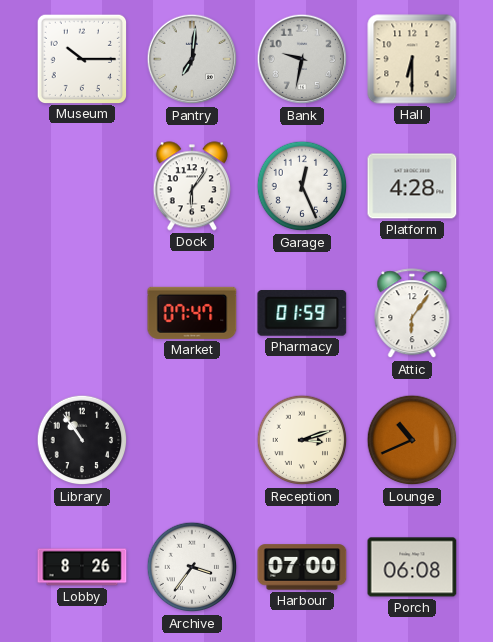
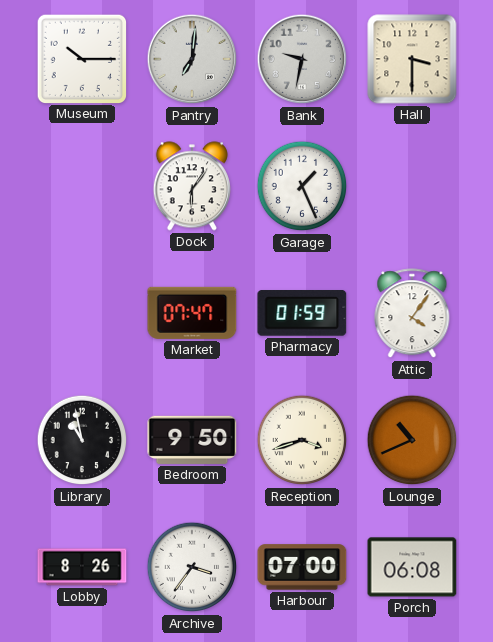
Hall: 6:30 -> 3:30 (412, 59)
Garage: 12:26 -> 1:26 (302, 186)
Platform: 4:28 -> none (412, 186)
Attic: 6:06 -> 4:06 (412, 314)
Library: 10:54 -> 10:58 (82, 440)
Bedroom: none -> 9:50 (192, 440)
Reception: 3:12 -> 3:42 (302, 440)
